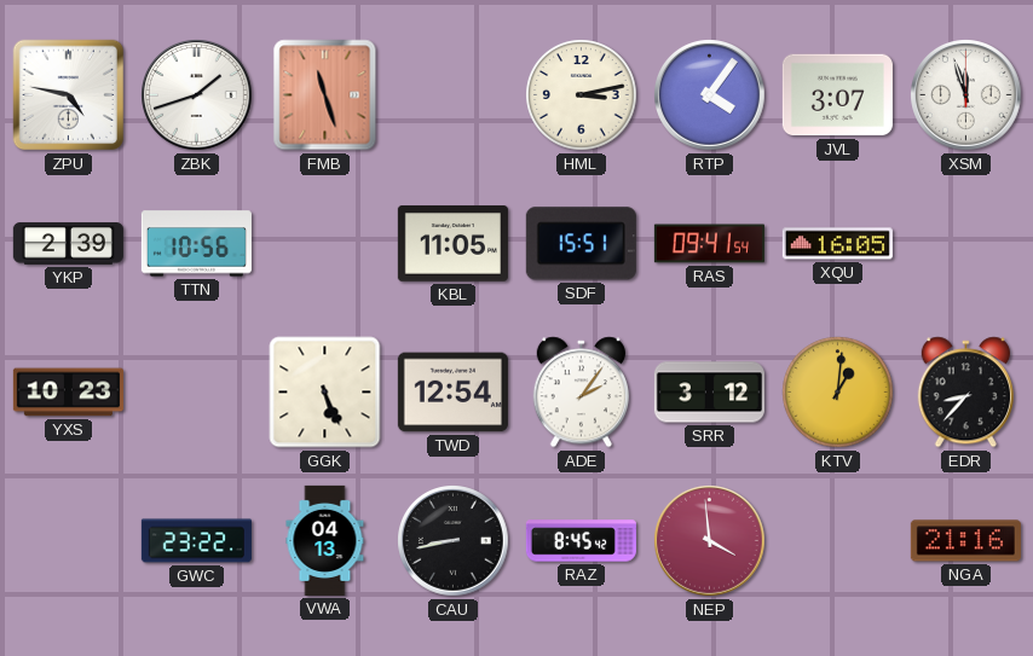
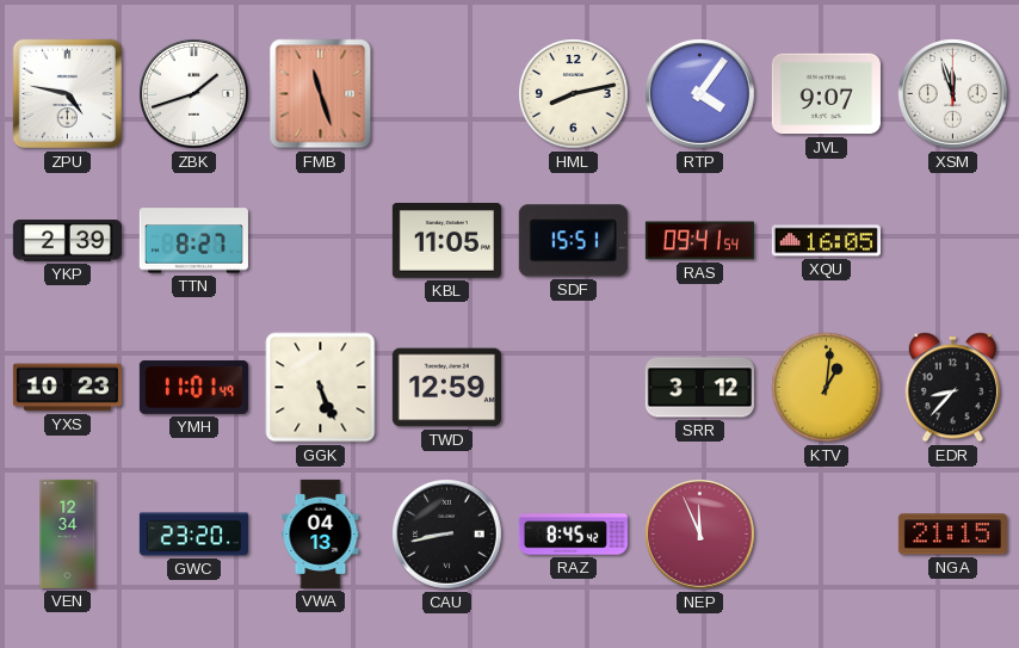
HML: 3:13 -> 8:13 (574, 94)
JVL: 3:07 -> 9:07 (826, 94)
TTN: 10:56 -> 8:27 (193, 241)
YMH: none -> 11:01 (193, 387)
TWD: 12:54 -> 12:59 (446, 388)
ADE: 2:06 -> none (581, 393)
VEN: none -> 12:34 (68, 533)
GWC: 23:22 -> 23:20 (193, 535)
NEP: 3:59 -> 11:56 (700, 535)
NGA: 21:16 -> 21:15 (952, 535)
